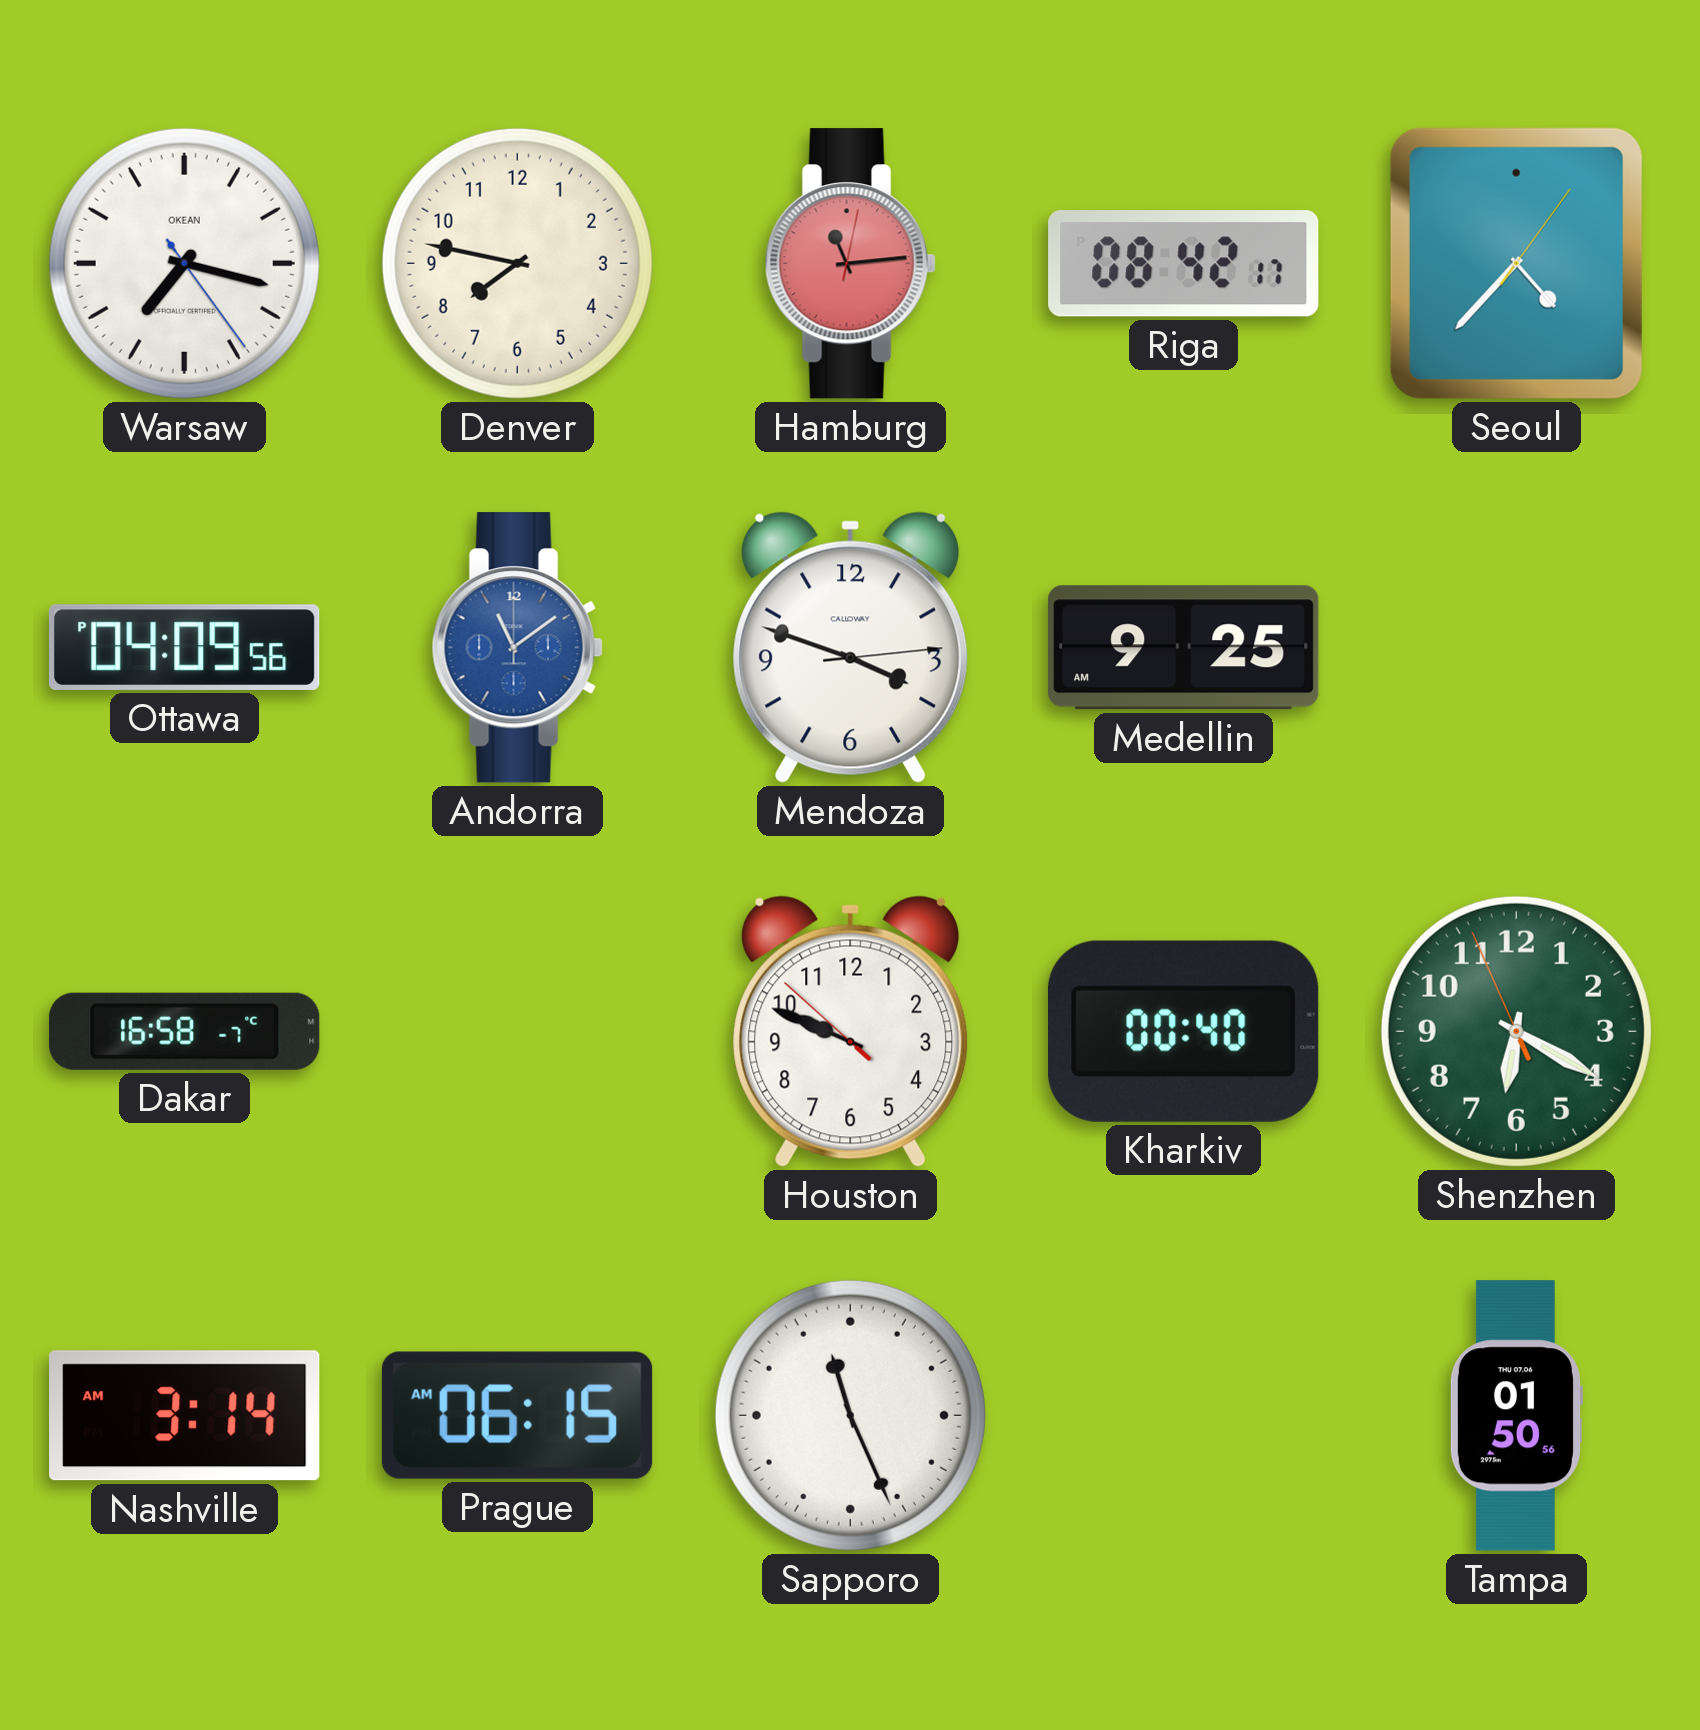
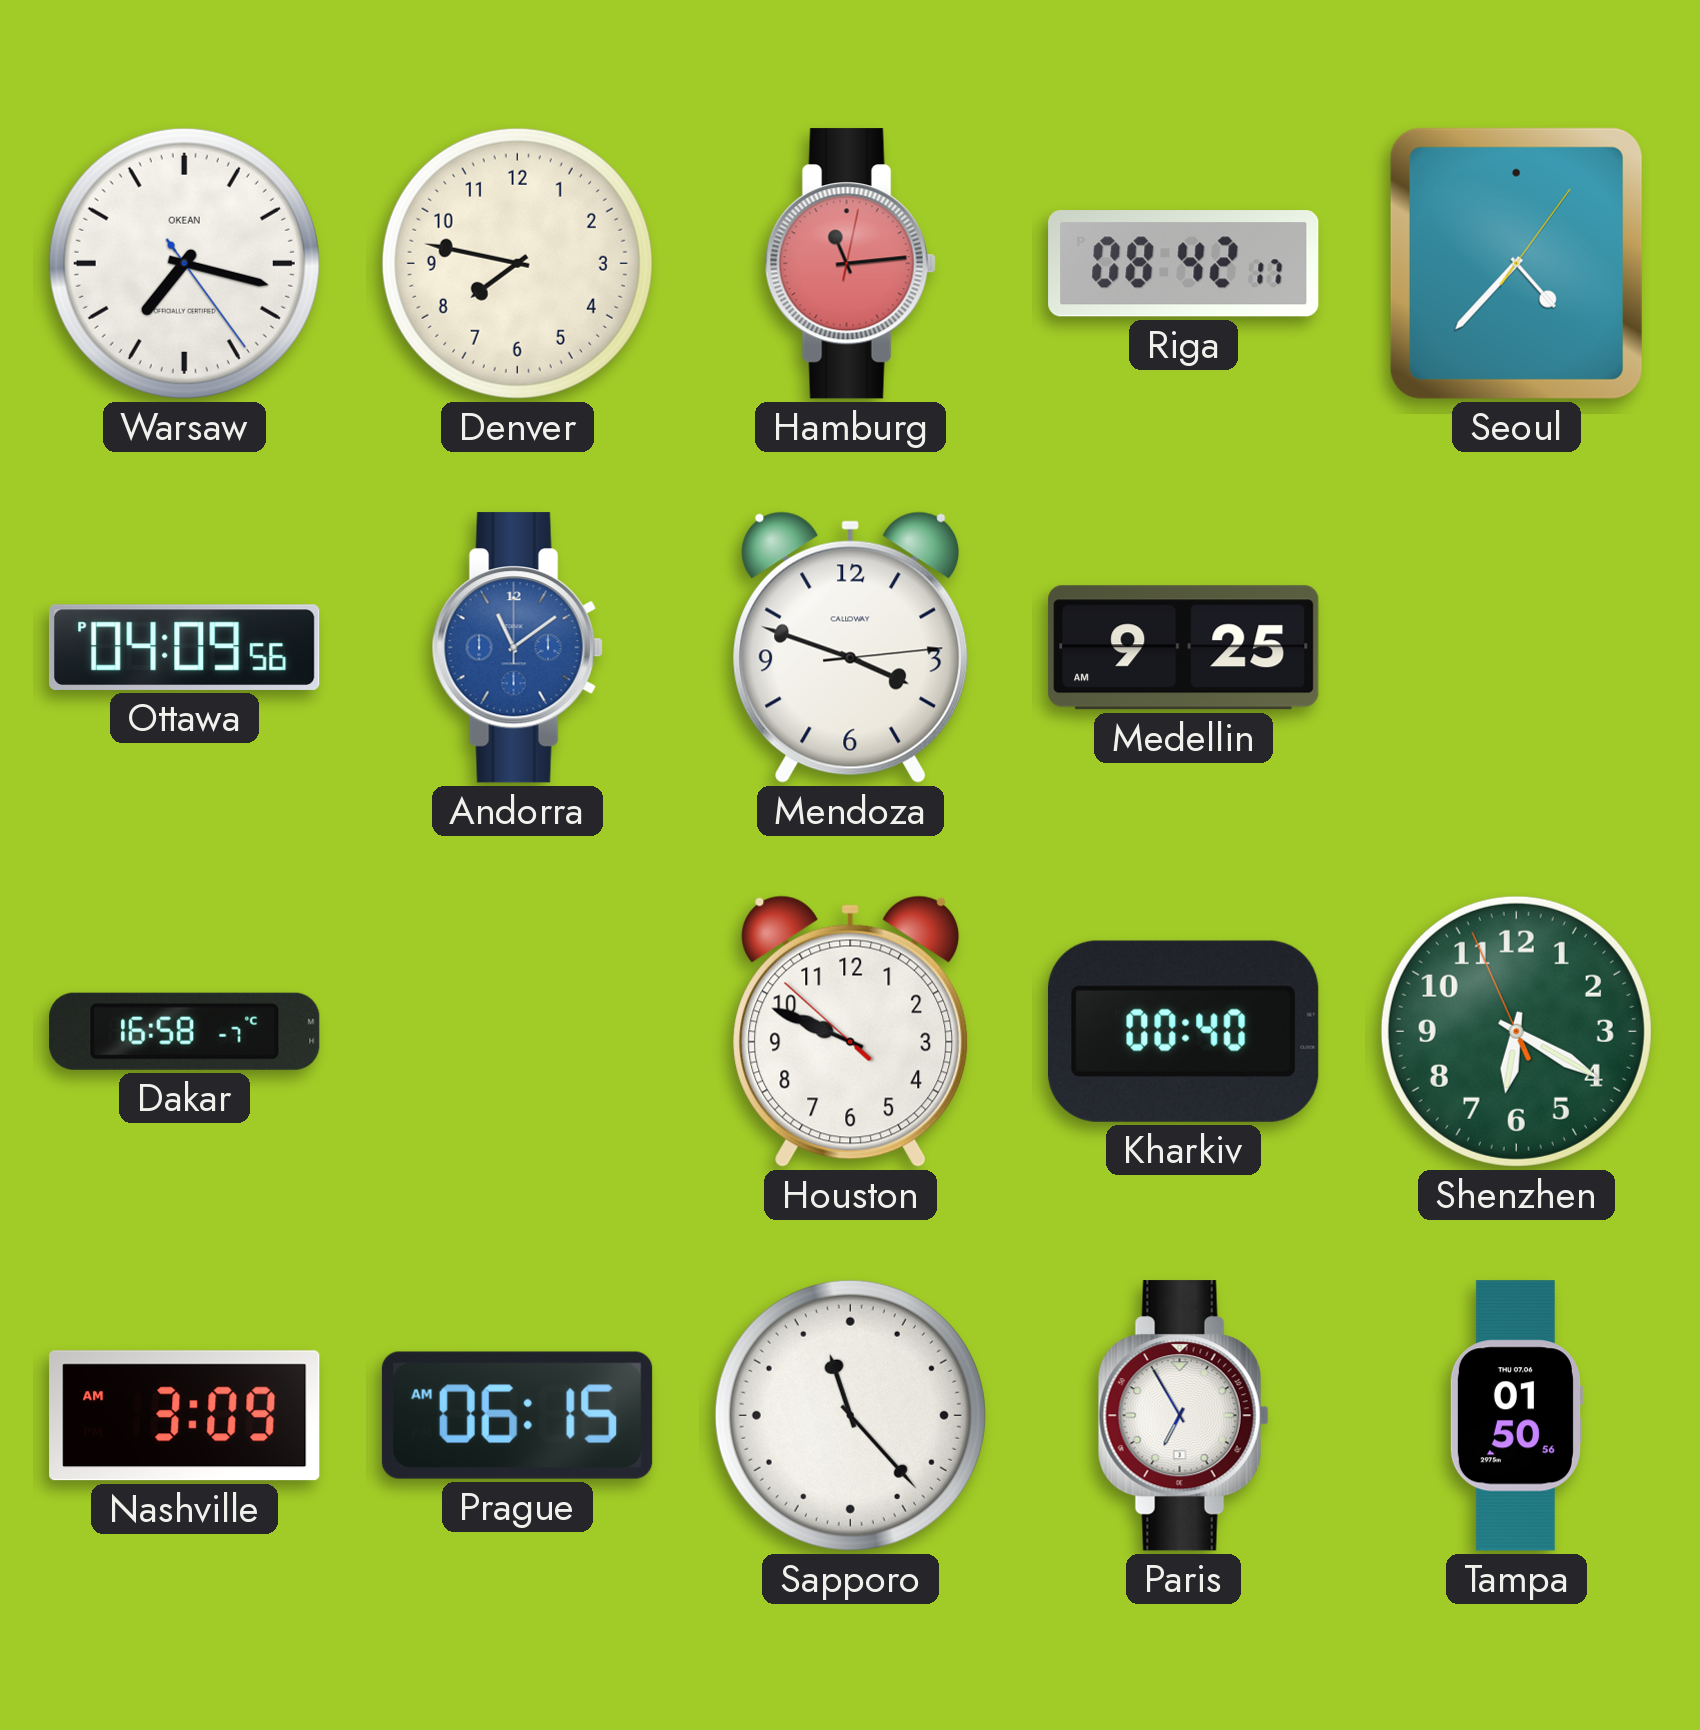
Nashville: 3:14 -> 3:09 (185, 1416)
Sapporo: 11:26 -> 11:23 (850, 1415)
Paris: none -> 6:55 (1183, 1416)
